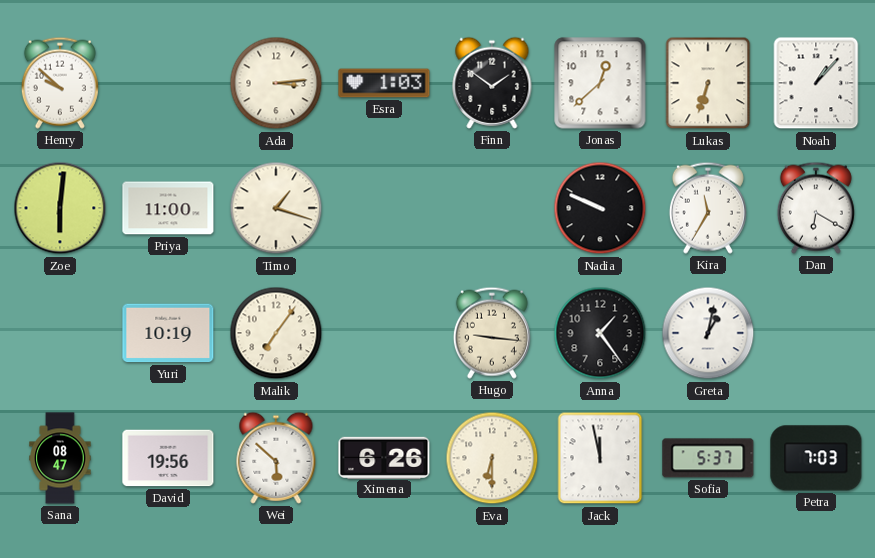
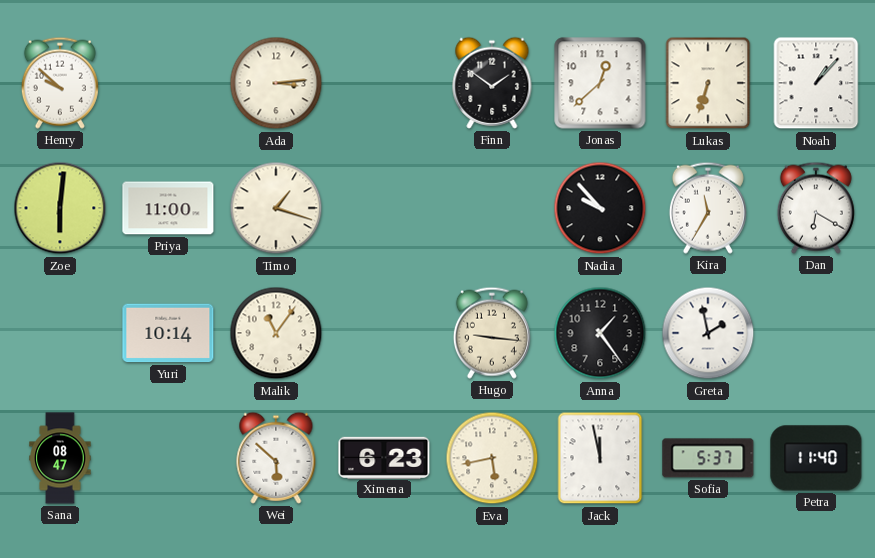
Esra: 1:03 -> none (384, 83)
Nadia: 9:49 -> 9:53 (600, 208)
Yuri: 10:19 -> 10:14 (168, 333)
Malik: 7:06 -> 11:06 (276, 333)
Greta: 1:02 -> 1:58 (708, 333)
David: 19:56 -> none (168, 458)
Ximena: 6:26 -> 6:23 (384, 457)
Eva: 6:30 -> 5:43 (492, 458)
Petra: 7:03 -> 11:40 (816, 458)
